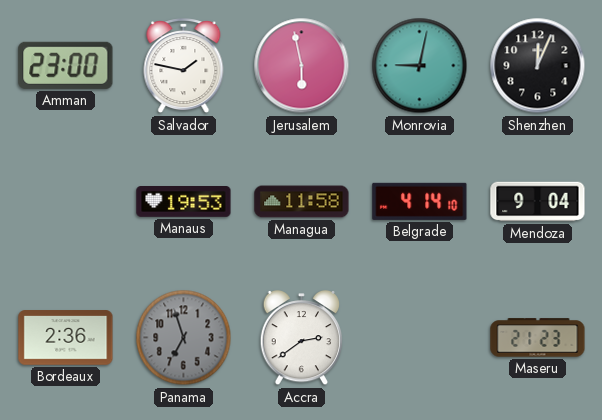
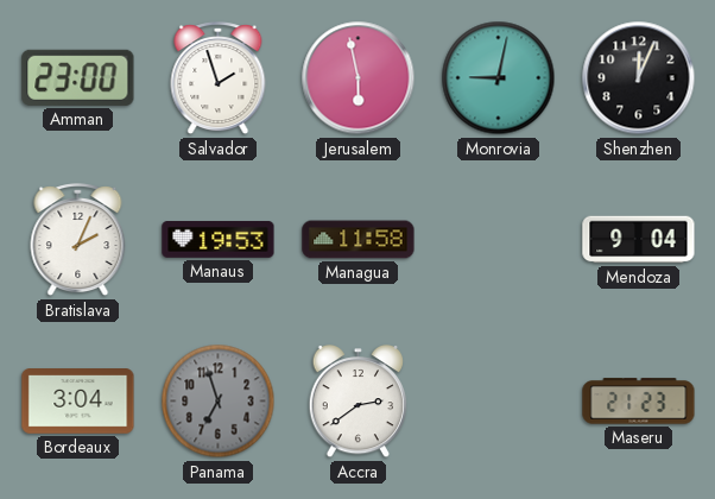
Salvador: 1:47 -> 1:57 (219, 78)
Bratislava: none -> 2:04 (78, 240)
Belgrade: 4:14 -> none (420, 201)
Bordeaux: 2:36 -> 3:04 (78, 402)
